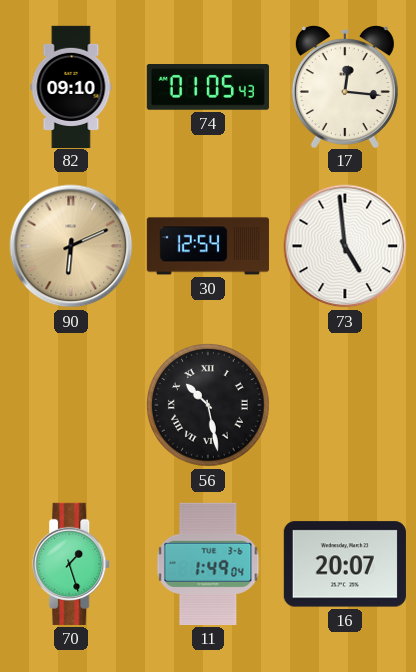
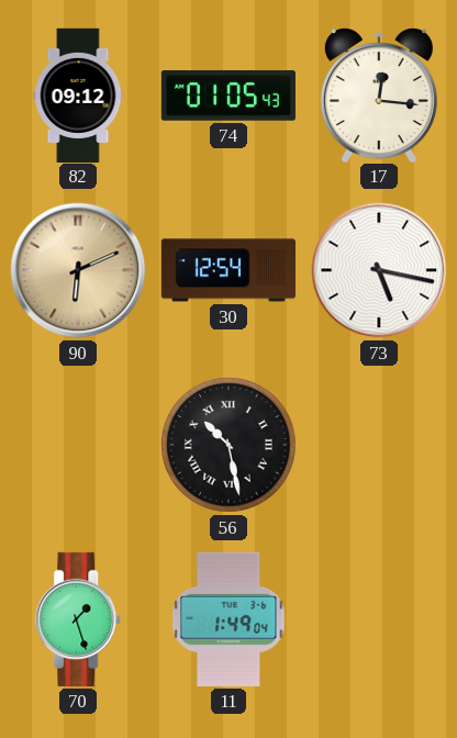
82: 09:10 -> 09:12 (78, 94)
73: 4:59 -> 5:17 (379, 270)
16: 20:07 -> none (345, 564)
